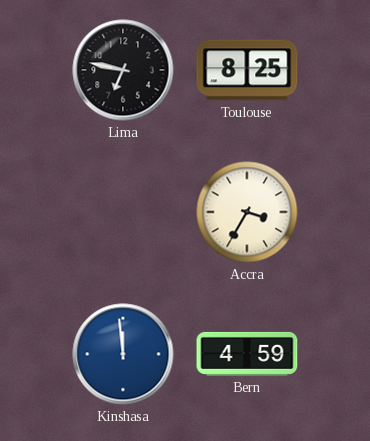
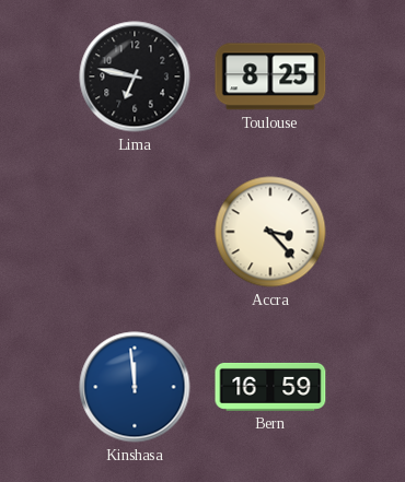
Accra: 3:35 -> 3:23 (270, 232)
Bern: 4:59 -> 16:59 (270, 387)
